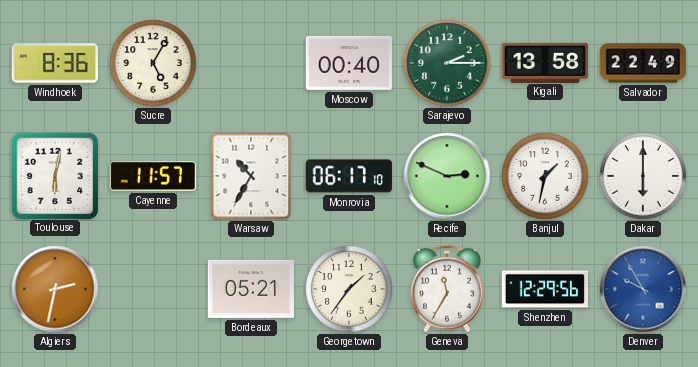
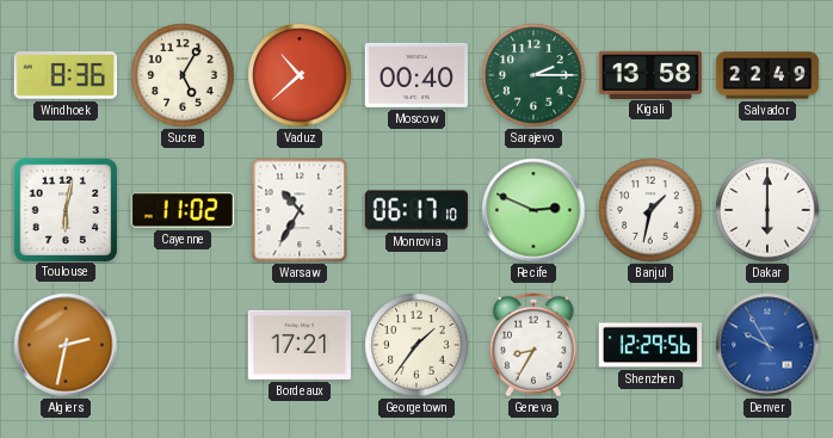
Vaduz: none -> 10:38 (300, 75)
Cayenne: 11:57 -> 11:02 (183, 210)
Bordeaux: 05:21 -> 17:21 (298, 345)
Geneva: 11:35 -> 8:35 (533, 345)
